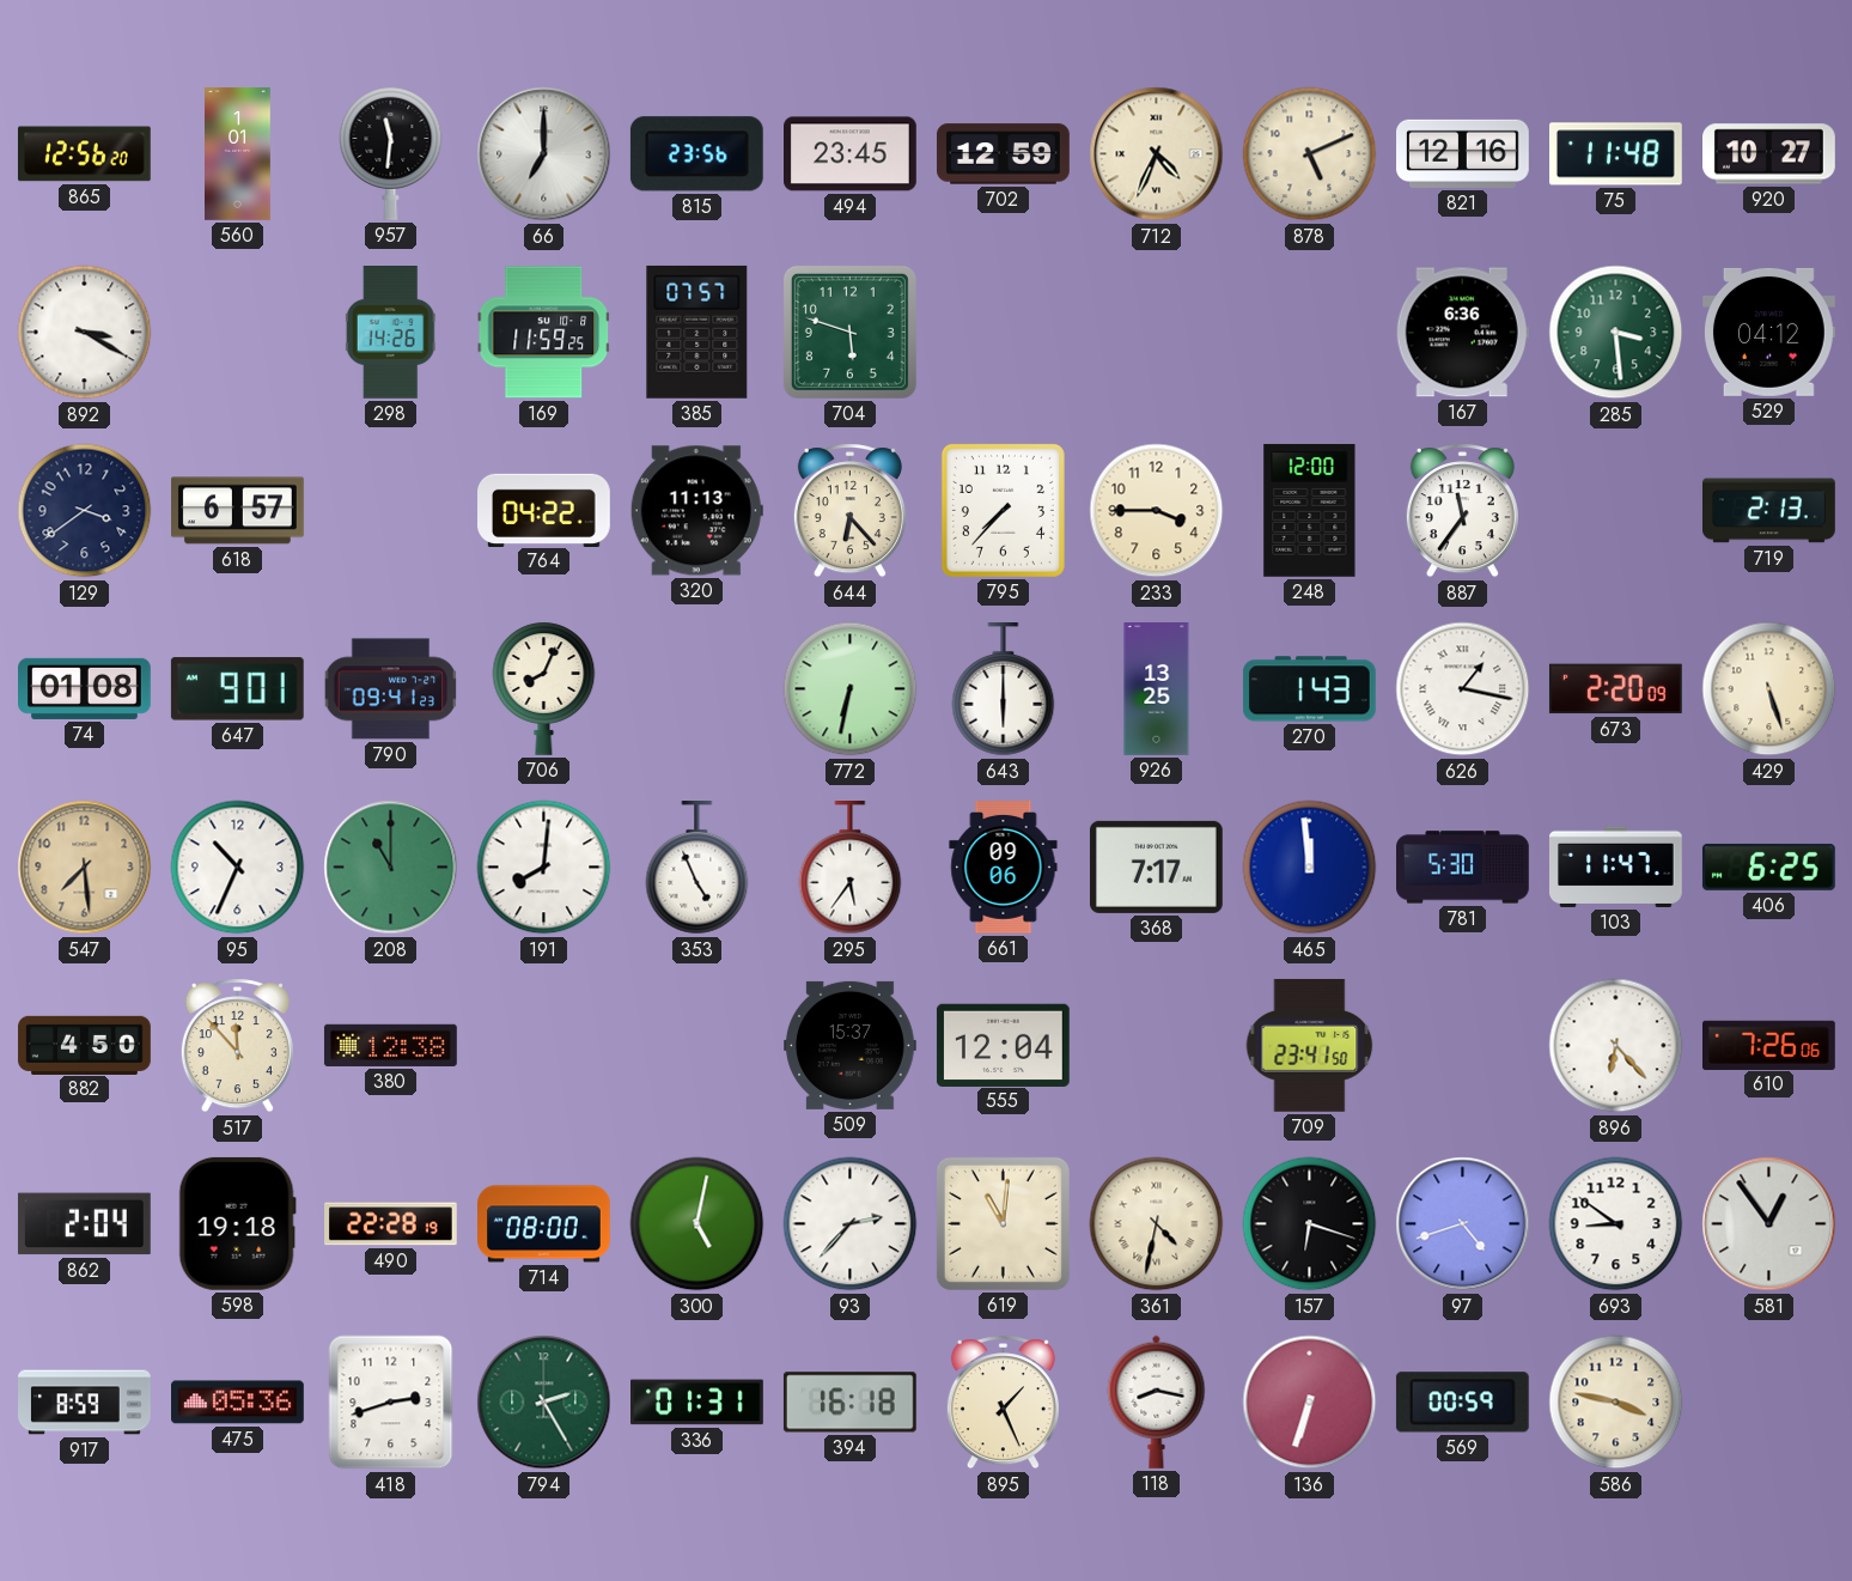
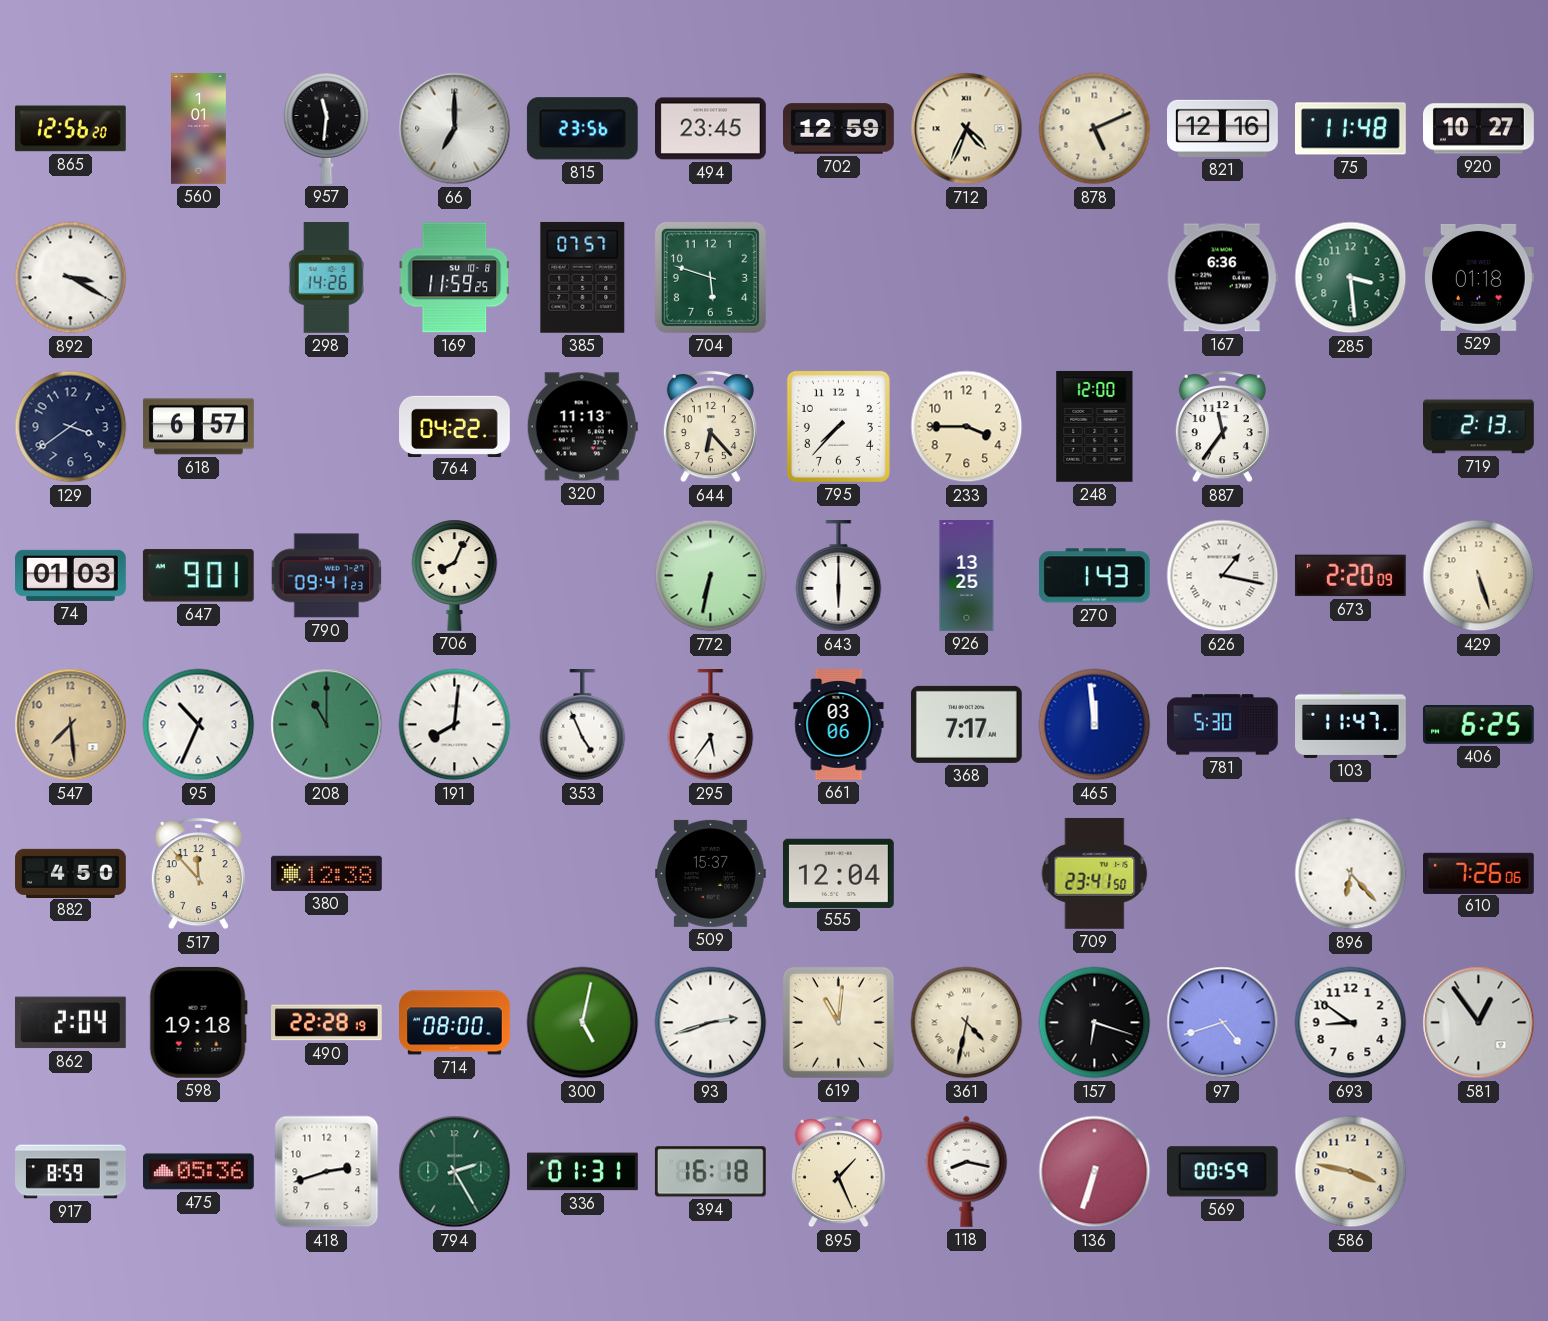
529: 04:12 -> 01:18 (1479, 277)
74: 01:08 -> 01:03 (71, 575)
661: 09:06 -> 03:06 (839, 725)
93: 2:37 -> 2:42 (711, 1023)
